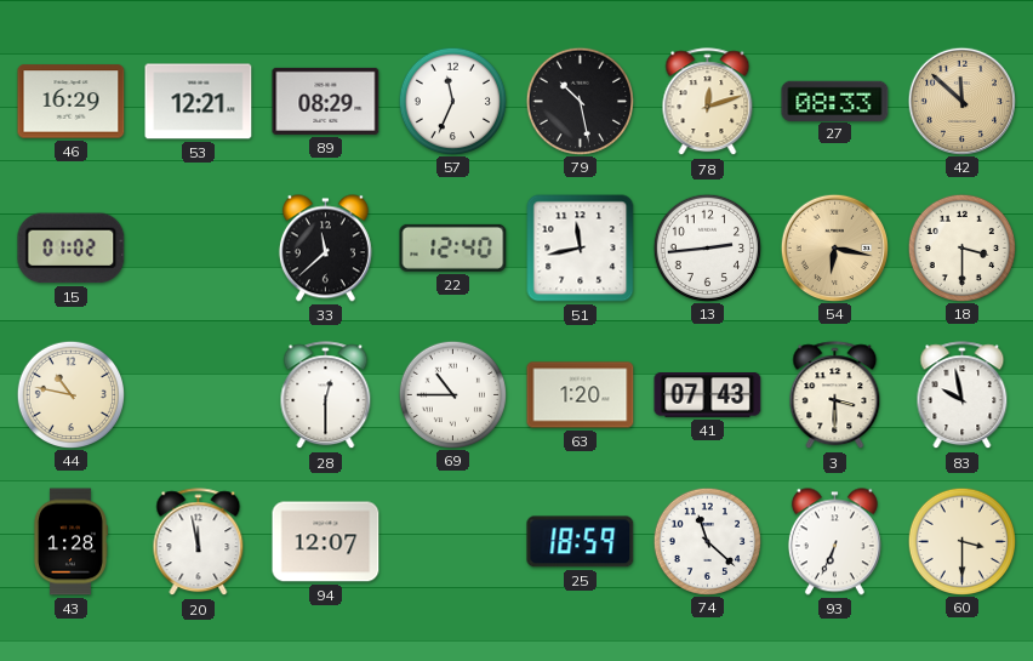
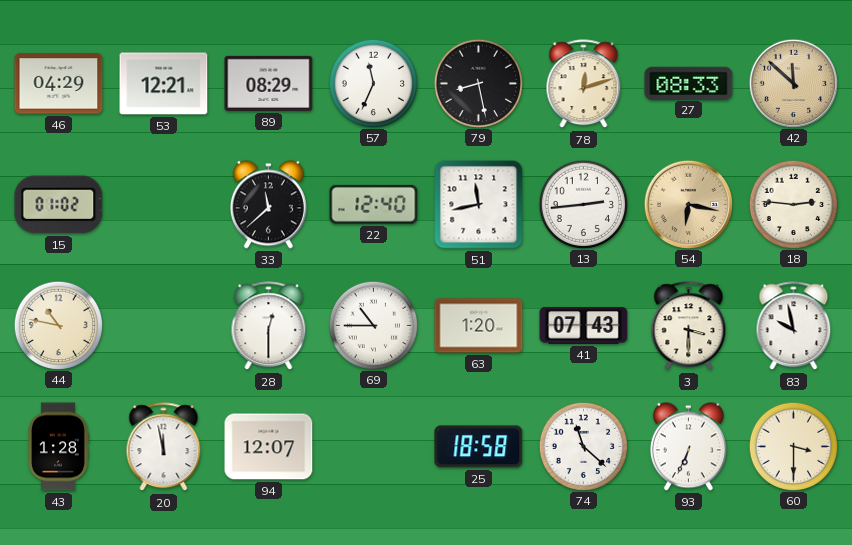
46: 16:29 -> 04:29 (59, 84)
79: 10:28 -> 8:28 (478, 83)
18: 3:30 -> 2:46 (793, 204)
25: 18:59 -> 18:58 (479, 447)
